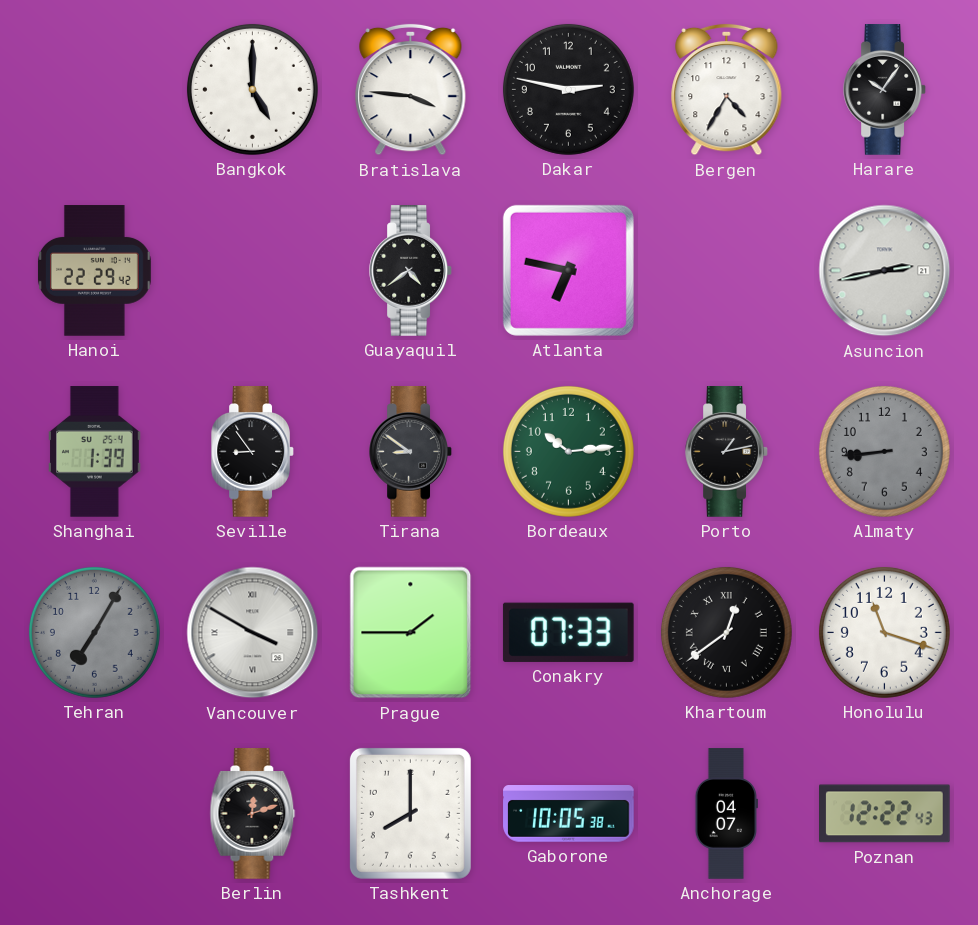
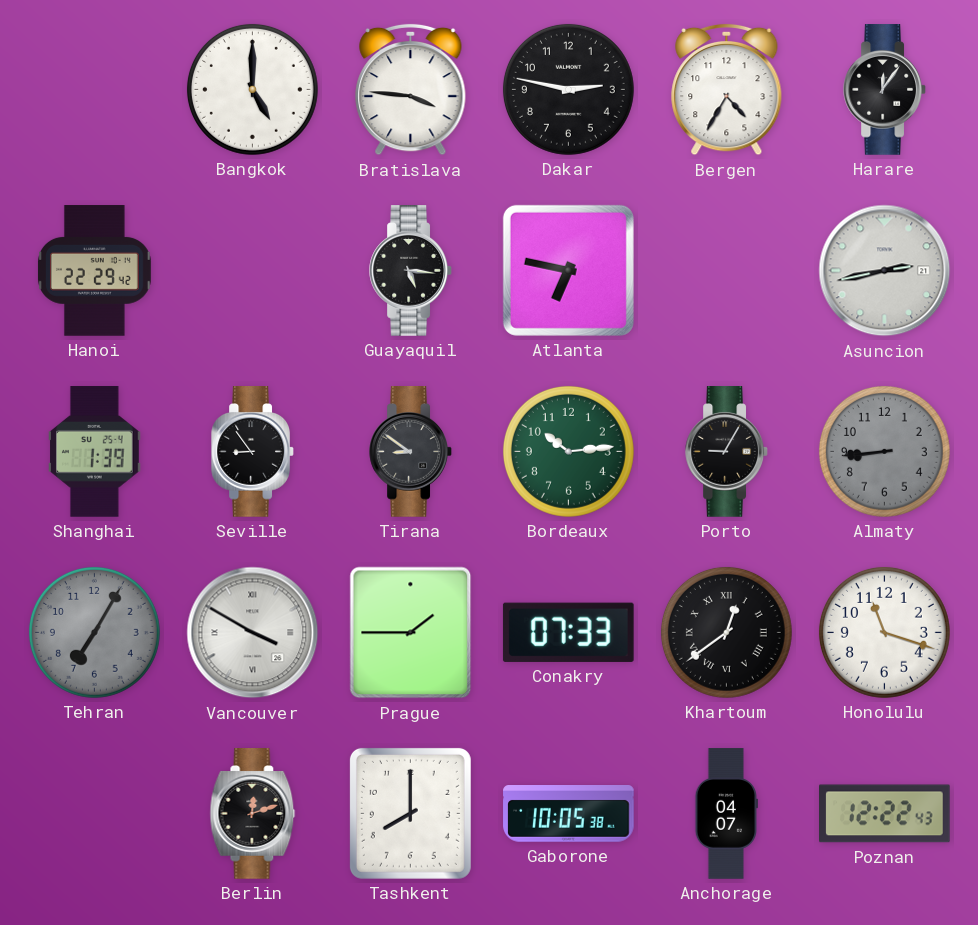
Harare: 10:06 -> 12:06 (885, 90)
Guayaquil: 4:39 -> 5:16 (411, 271)
Porto: 1:13 -> 9:05 (727, 452)
